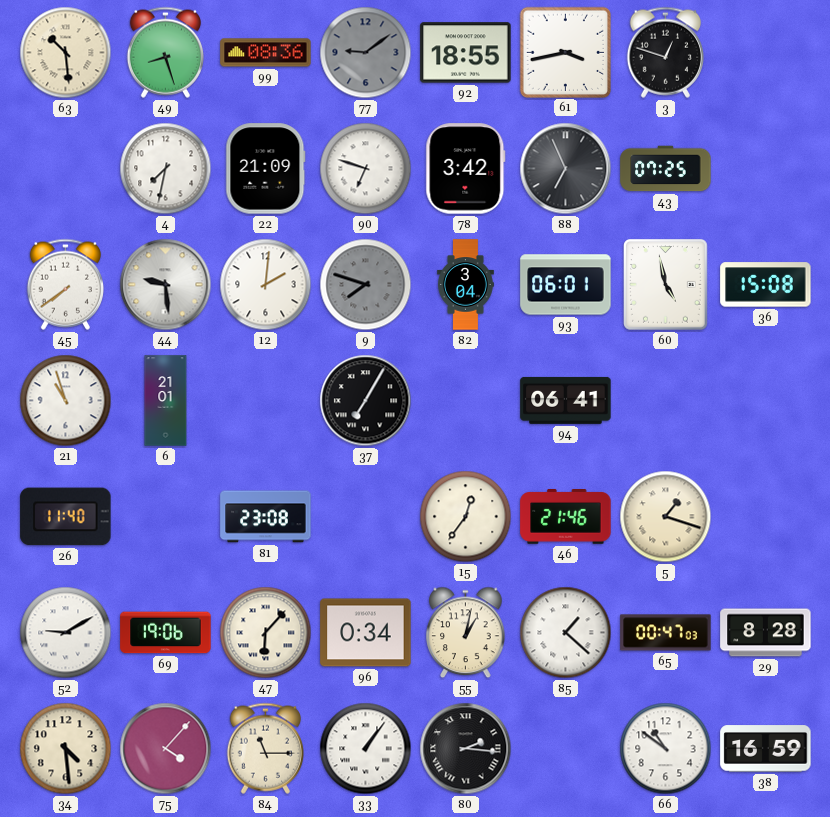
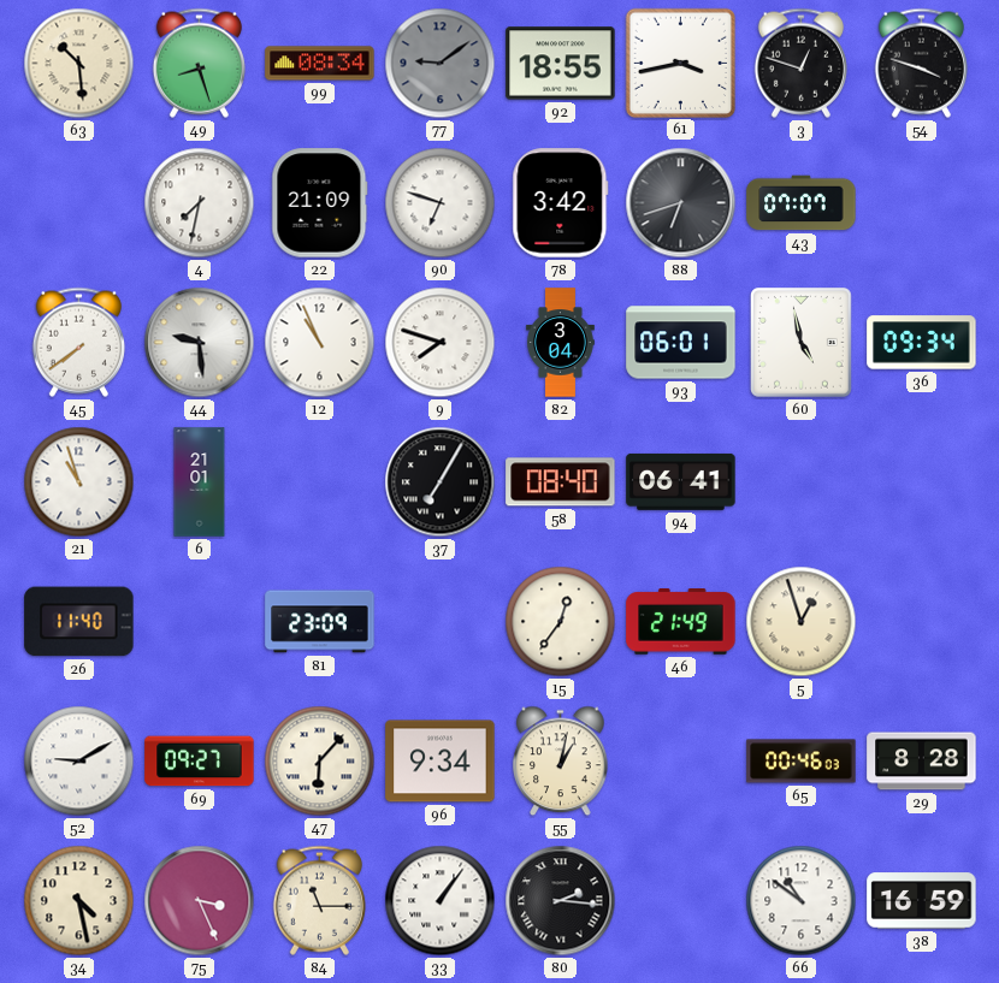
99: 08:36 -> 08:34 (320, 64)
54: none -> 3:48 (921, 63)
88: 6:56 -> 6:42 (681, 203)
43: 07:25 -> 07:07 (802, 203)
12: 2:01 -> 10:56 (320, 343)
9 dial: grey -> white (441, 343)
36: 15:08 -> 09:34 (922, 343)
58: none -> 08:40 (561, 482)
81: 23:08 -> 23:09 (320, 622)
46: 21:46 -> 21:49 (681, 622)
5: 1:18 -> 12:57 (802, 622)
69: 19:06 -> 09:27 (200, 762)
96: 0:34 -> 9:34 (441, 762)
85: 1:22 -> none (566, 633)
65: 00:47 -> 00:46 (802, 762)
34: 4:29 -> 4:28 (79, 901)
75: 4:07 -> 3:26 (200, 901)
